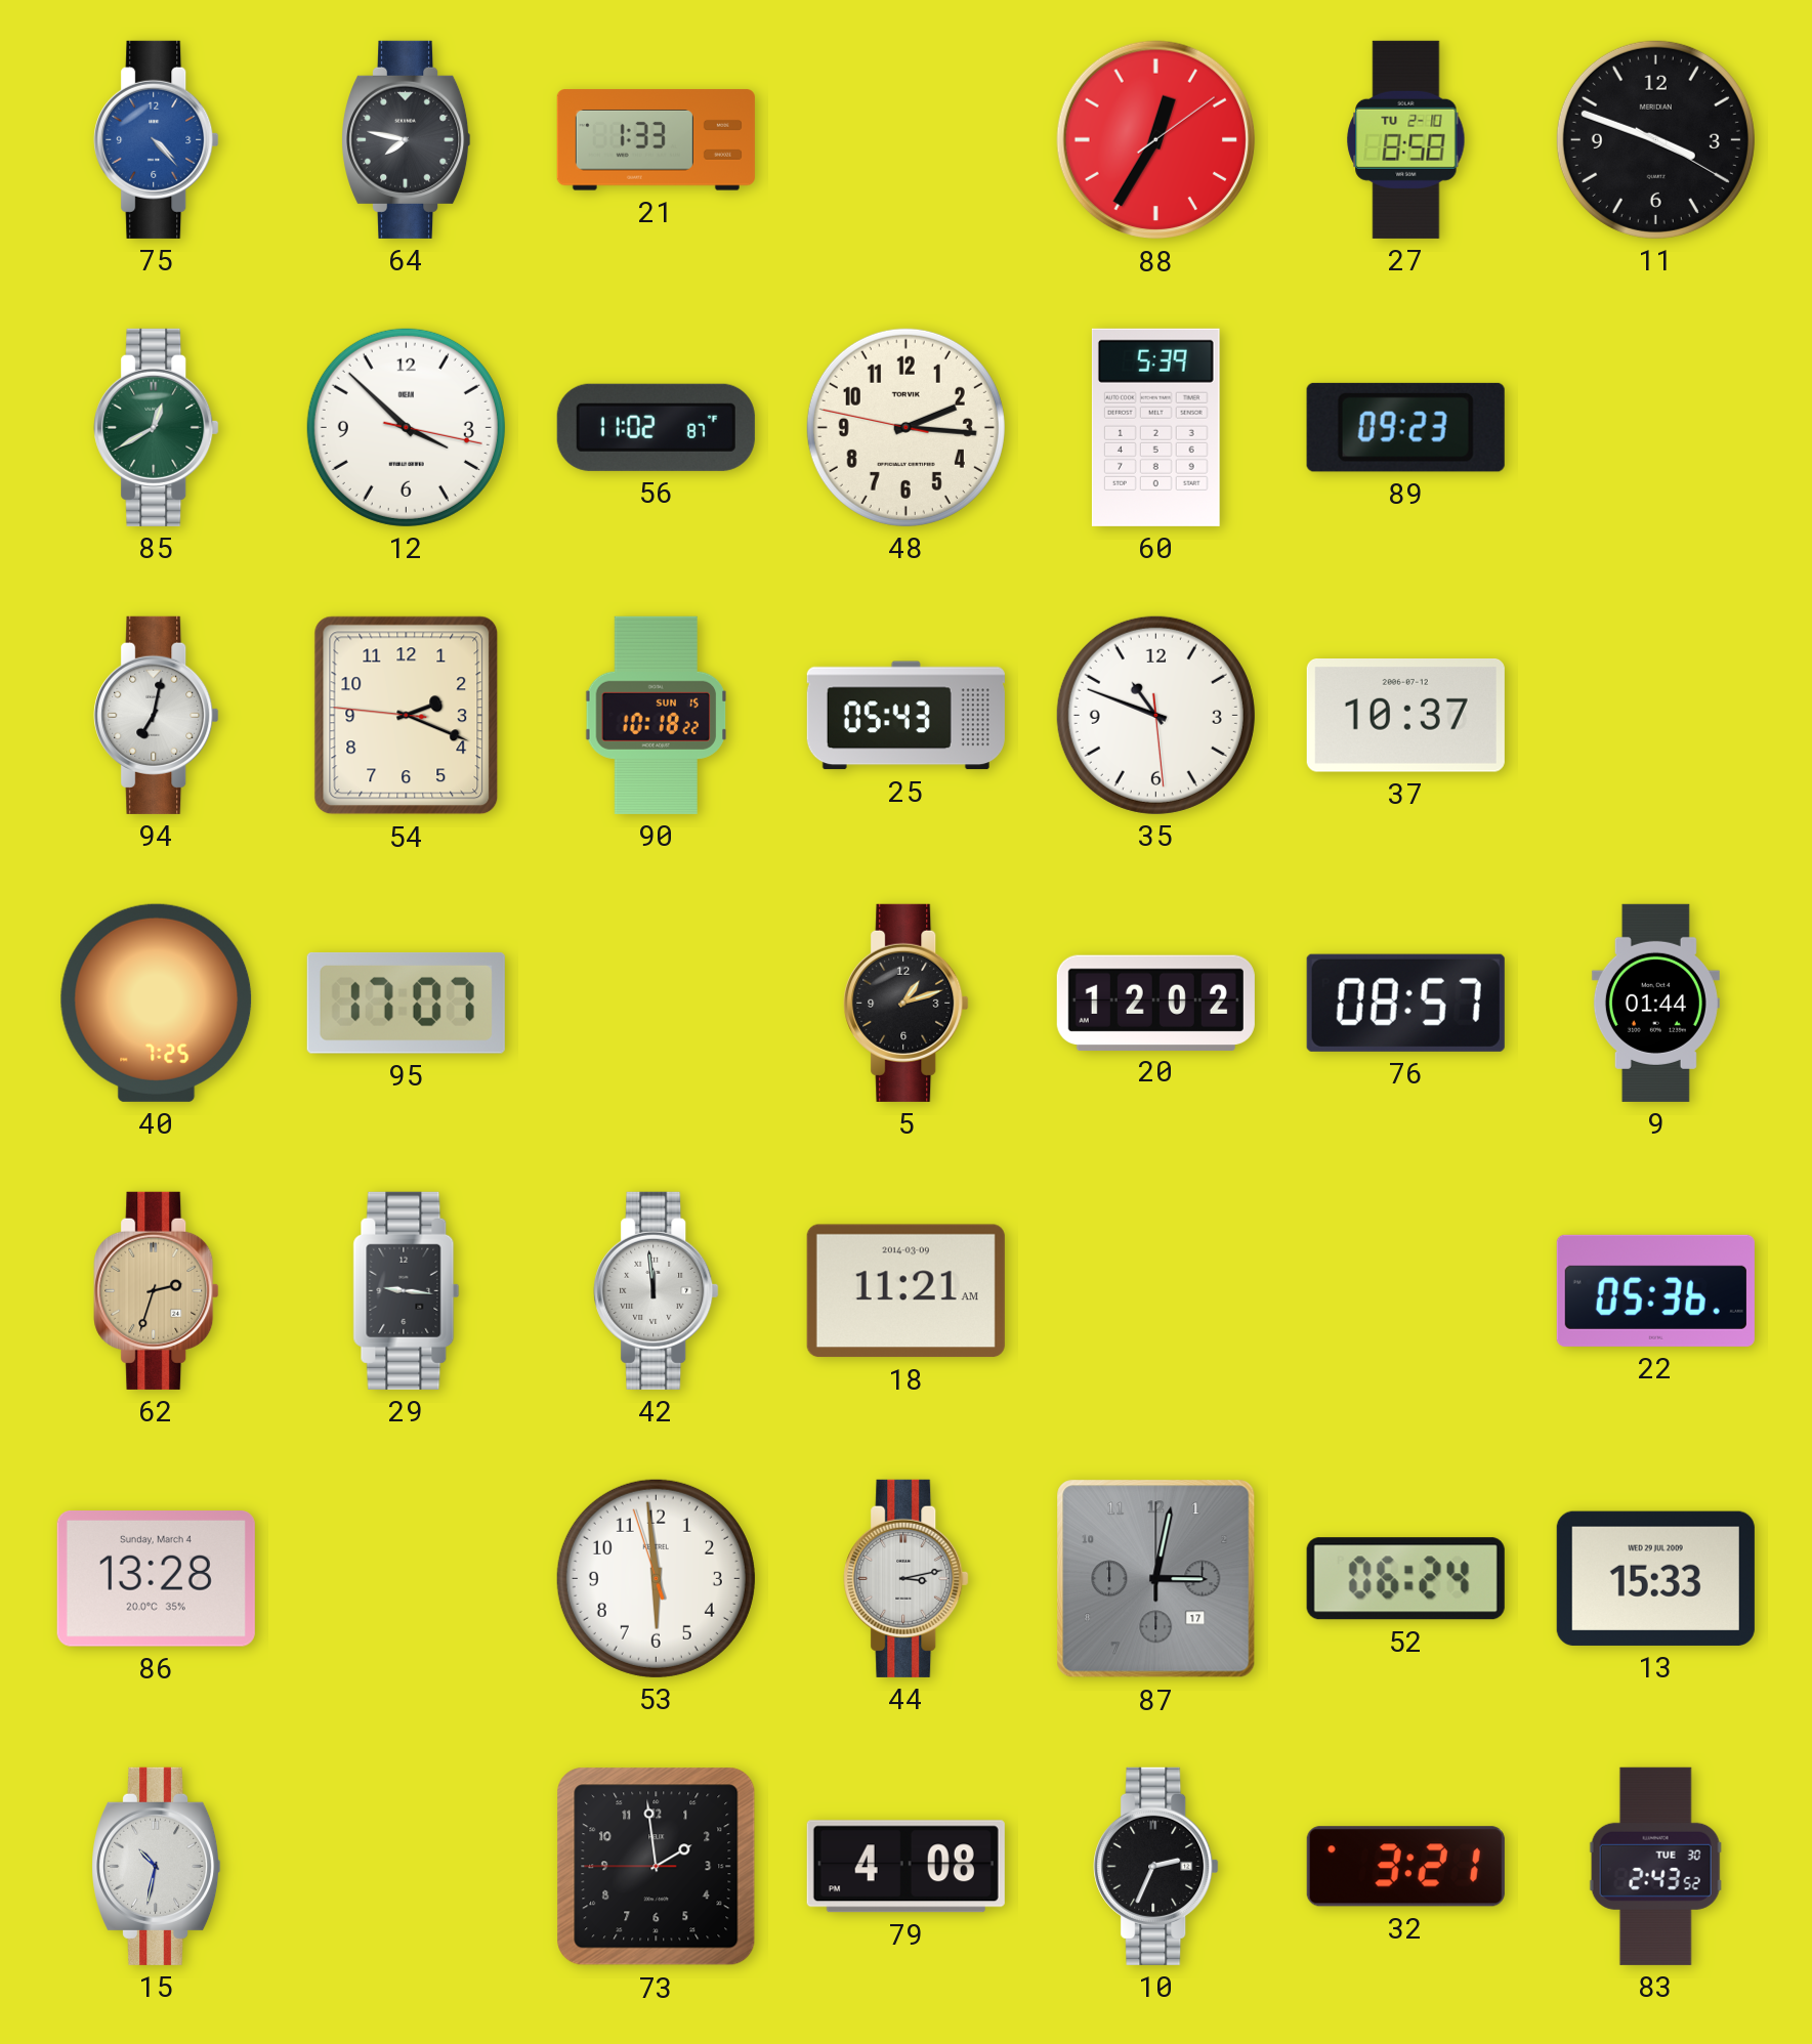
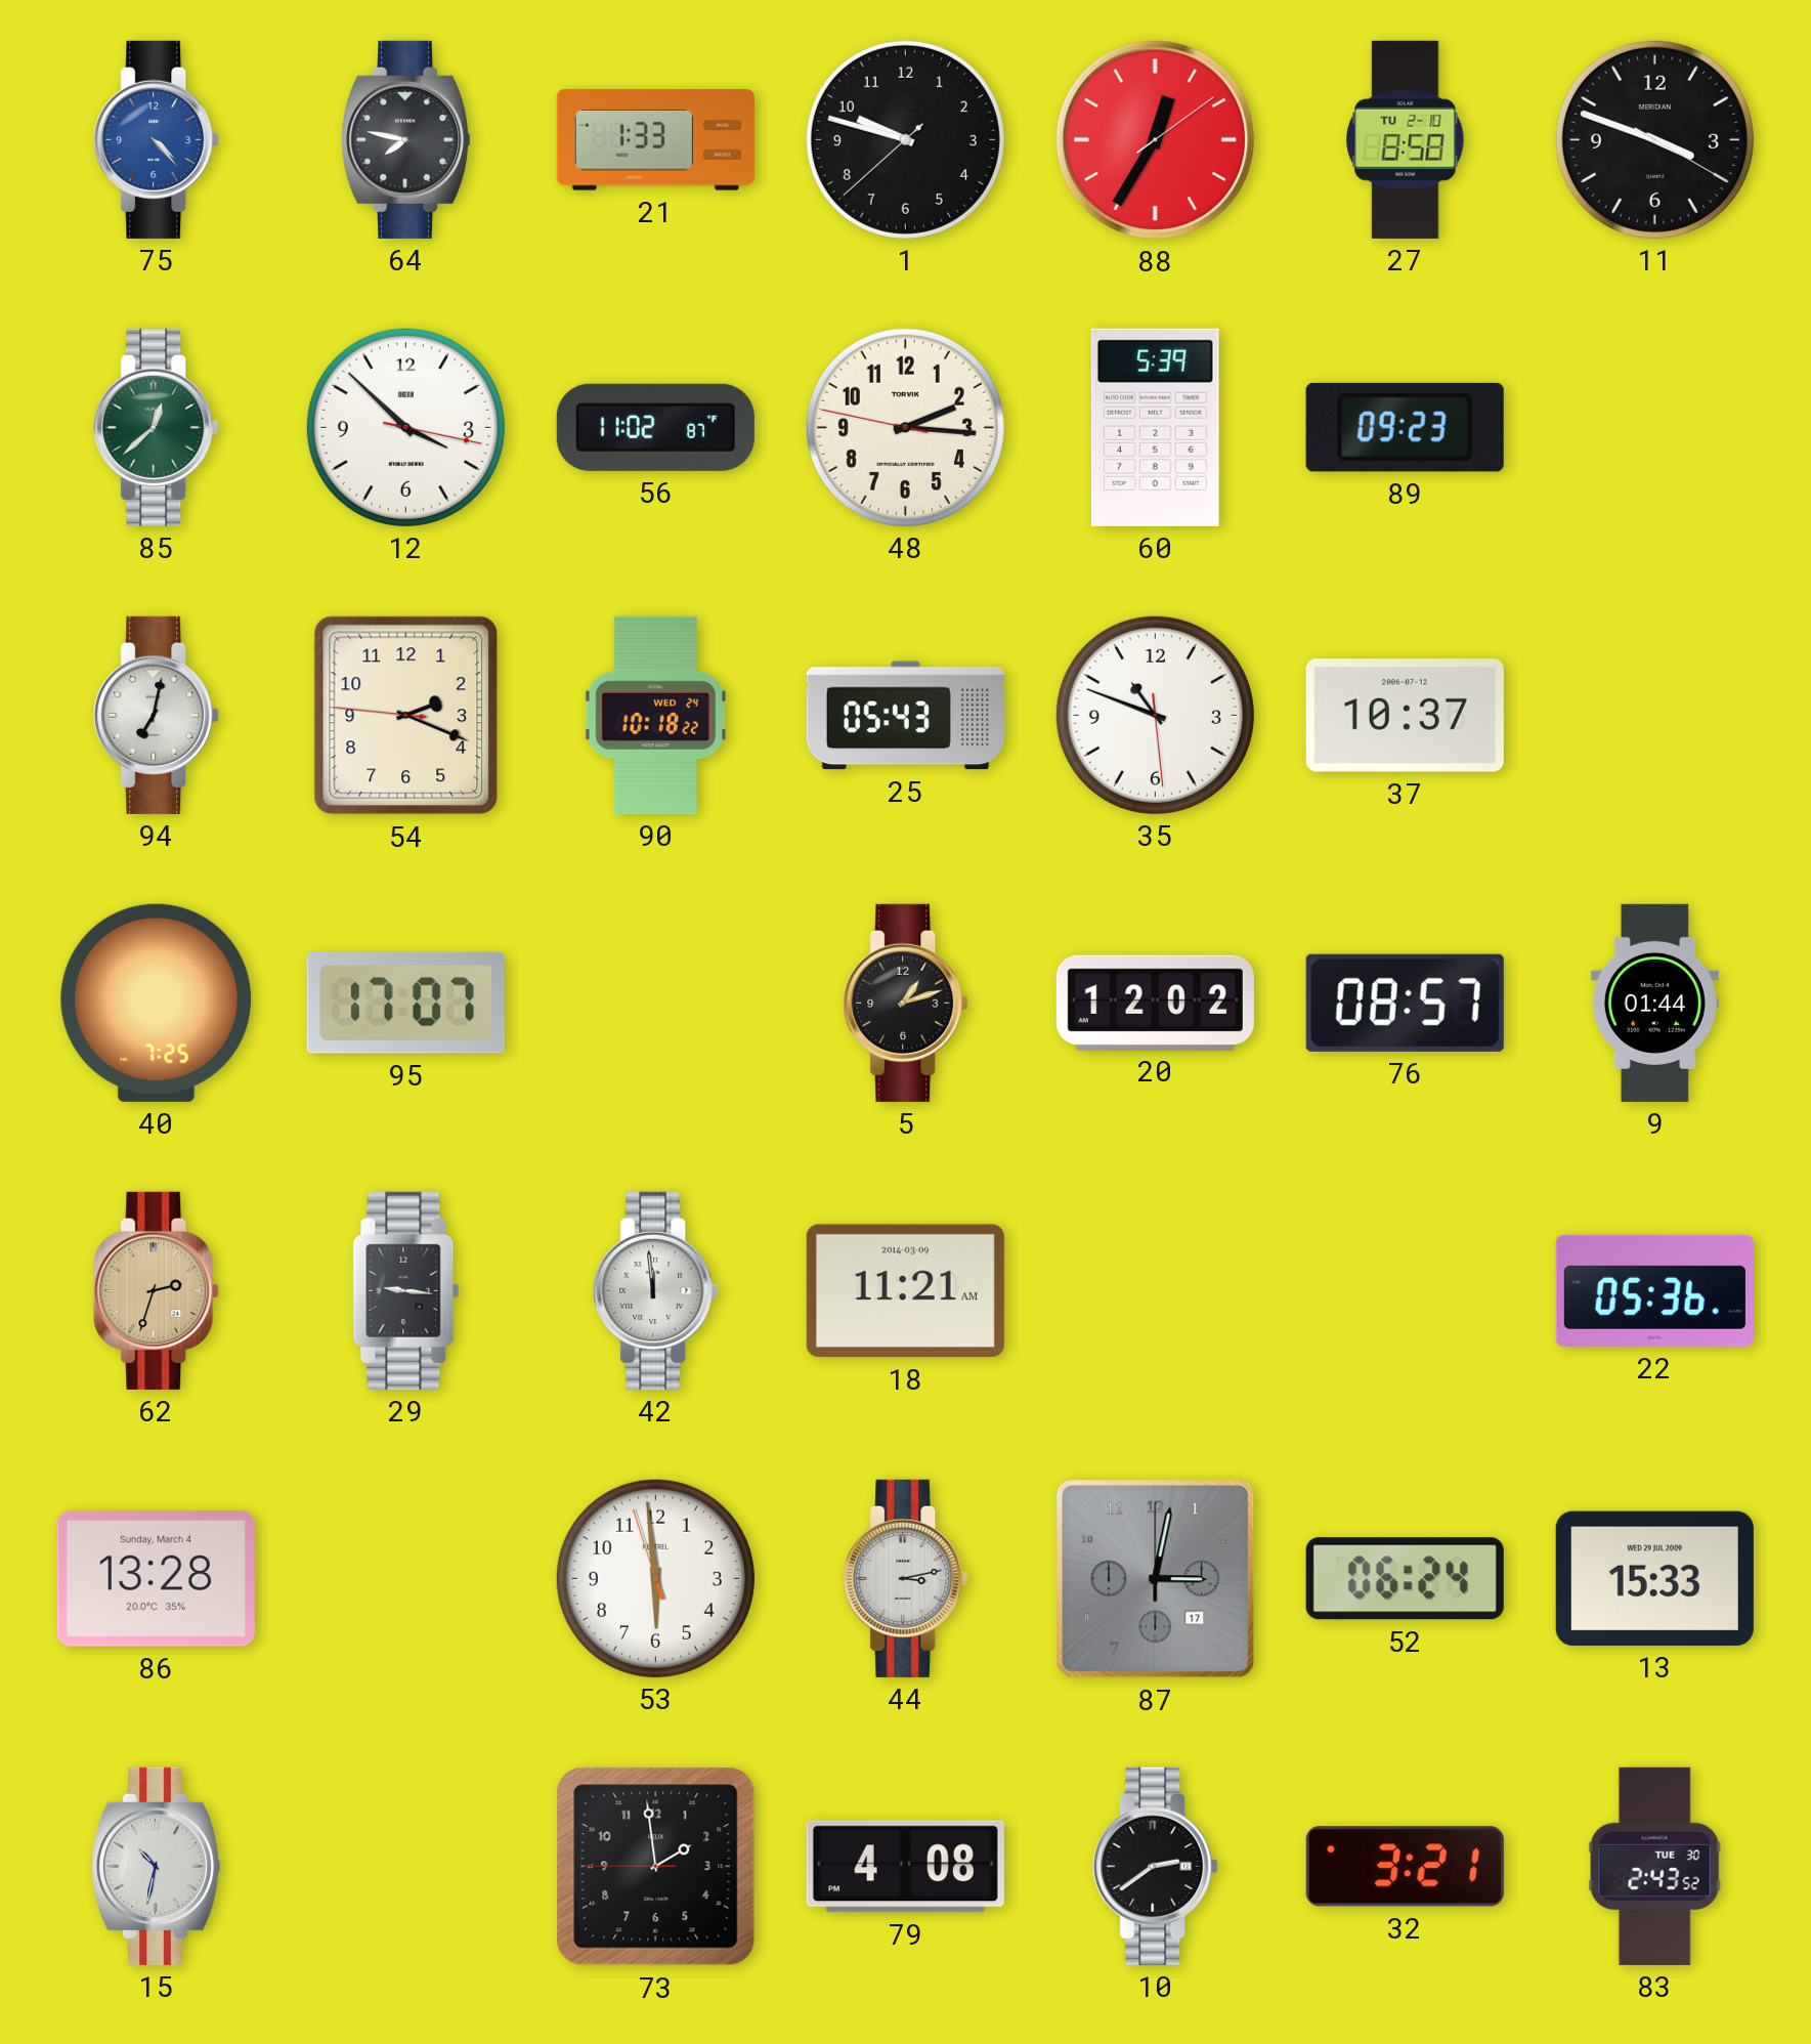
1: none -> 9:47 (905, 139)
85: 12:40 -> 12:38 (157, 427)
90 date: SUN 15 -> WED 24 (656, 715)
10: 2:34 -> 2:39 (1156, 1866)
